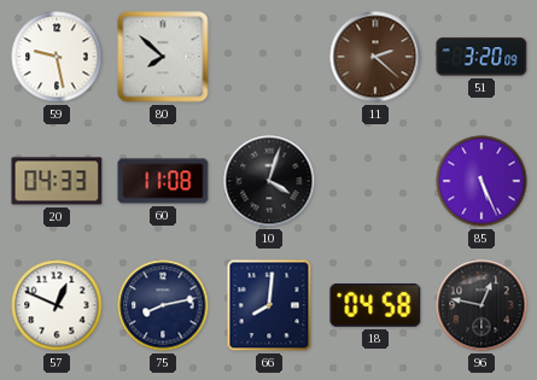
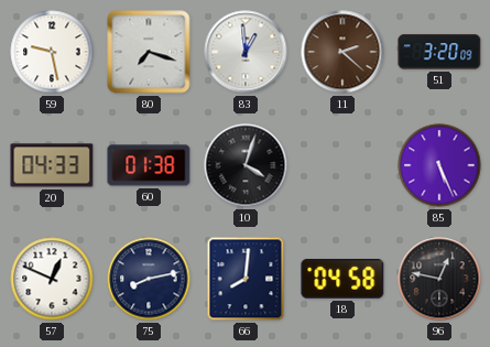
80: 7:52 -> 7:18 (149, 52)
83: none -> 12:59 (246, 52)
60: 11:08 -> 01:38 (149, 165)
